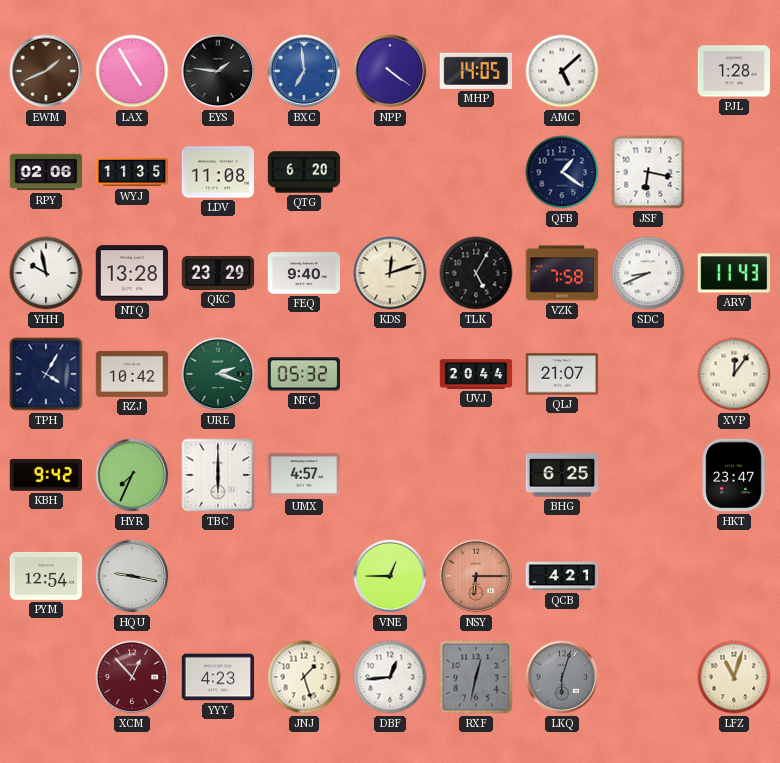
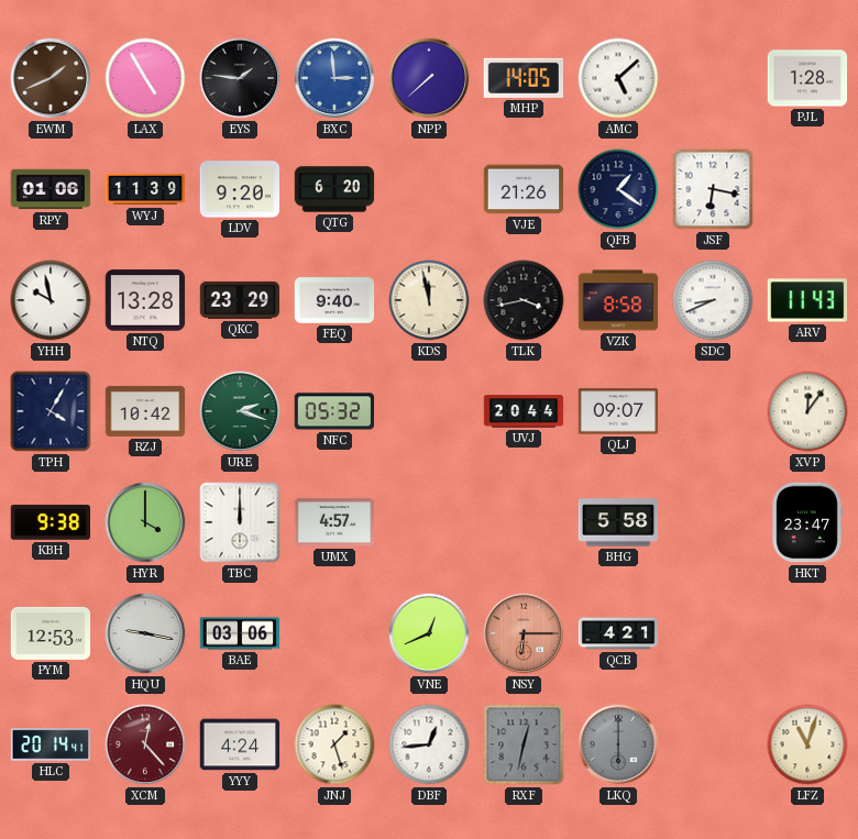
BXC: 6:59 -> 2:59 (334, 78)
NPP: 4:21 -> 7:38 (429, 78)
RPY: 02:06 -> 01:06 (51, 189)
WYJ: 11:35 -> 11:39 (145, 189)
LDV: 11:08 -> 9:20 (240, 189)
VJE: none -> 21:26 (524, 189)
KDS: 12:12 -> 11:58 (429, 300)
TLK: 5:05 -> 3:43 (524, 300)
VZK: 7:58 -> 8:58 (618, 300)
QLJ: 21:07 -> 09:07 (618, 411)
KBH: 9:42 -> 9:38 (50, 522)
HYR: 7:34 -> 4:00 (145, 522)
TBC: 6:00 -> 12:00 (240, 522)
BHG: 6:25 -> 5:58 (618, 522)
PYM: 12:54 -> 12:53 (51, 633)
BAE: none -> 03:06 (240, 633)
VNE: 12:45 -> 12:41 (429, 633)
HLC: none -> 20:14 (51, 744)
XCM: 12:53 -> 12:23 (145, 744)
YYY: 4:23 -> 4:24 (240, 744)
LKQ: 6:03 -> 6:00 (618, 744)
